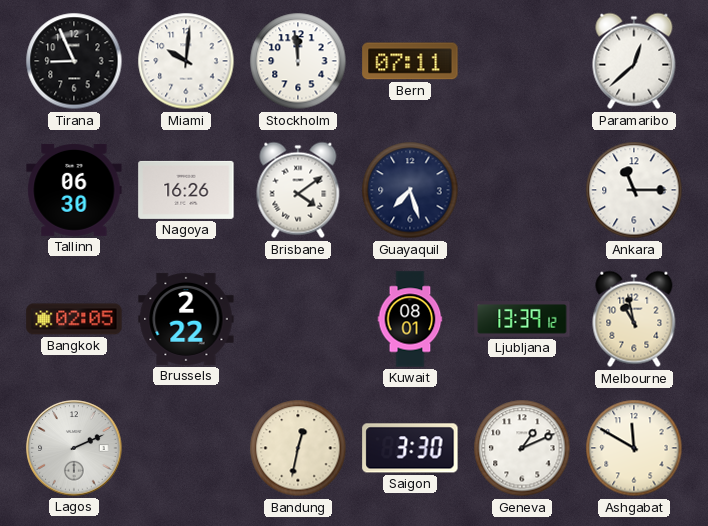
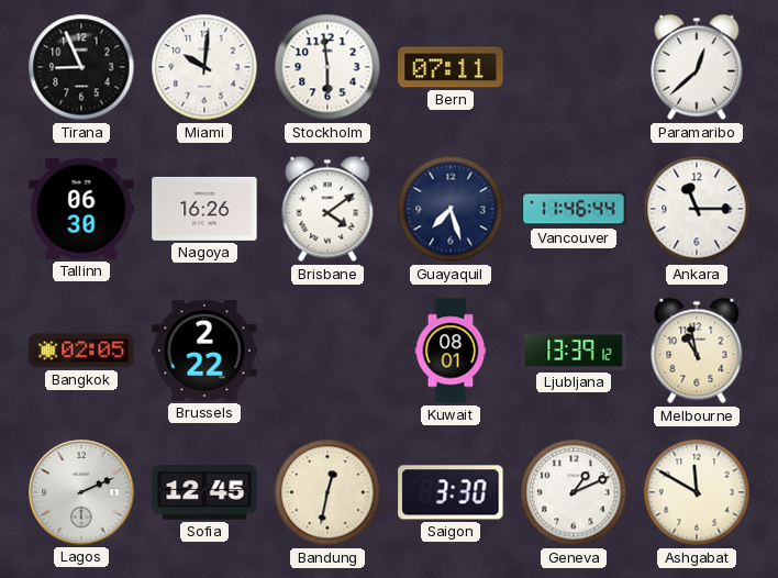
Stockholm: 11:59 -> 5:59 (327, 67)
Vancouver: none -> 11:46 (574, 209)
Sofia: none -> 12:45 (204, 493)
